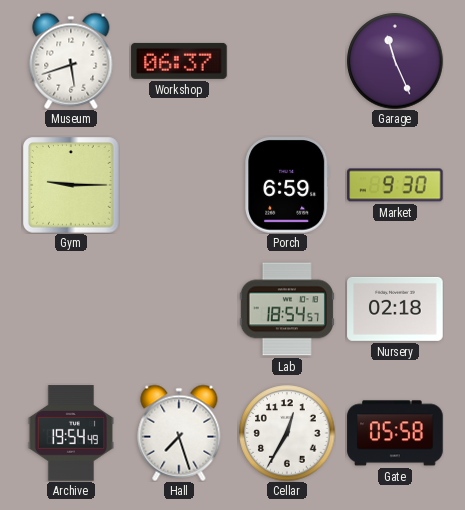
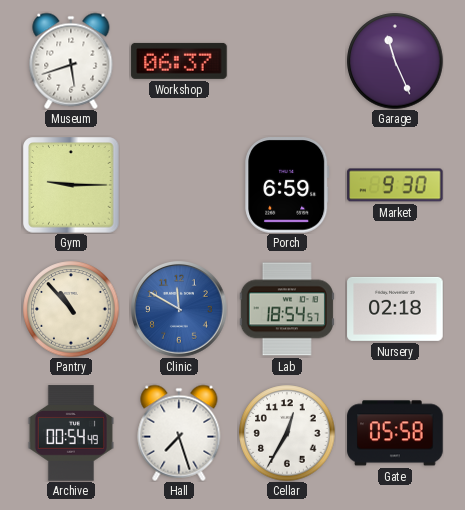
Pantry: none -> 10:53 (71, 309)
Clinic: none -> 11:50 (180, 310)
Archive: 19:54 -> 00:54 (70, 433)
